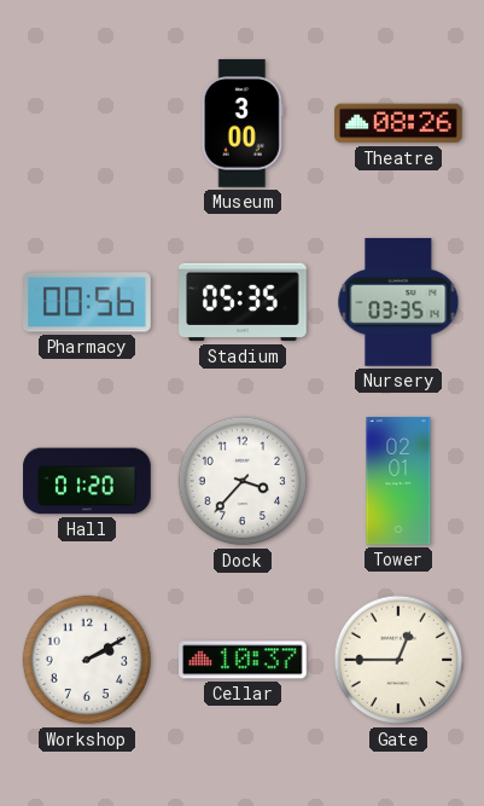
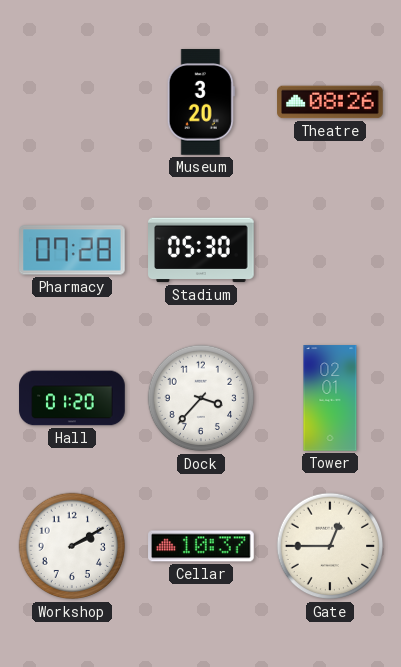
Museum: 3:00 -> 3:20 (201, 102)
Pharmacy: 00:56 -> 07:28 (73, 250)
Stadium: 05:35 -> 05:30 (201, 250)
Nursery: 03:35 -> none (398, 303)
